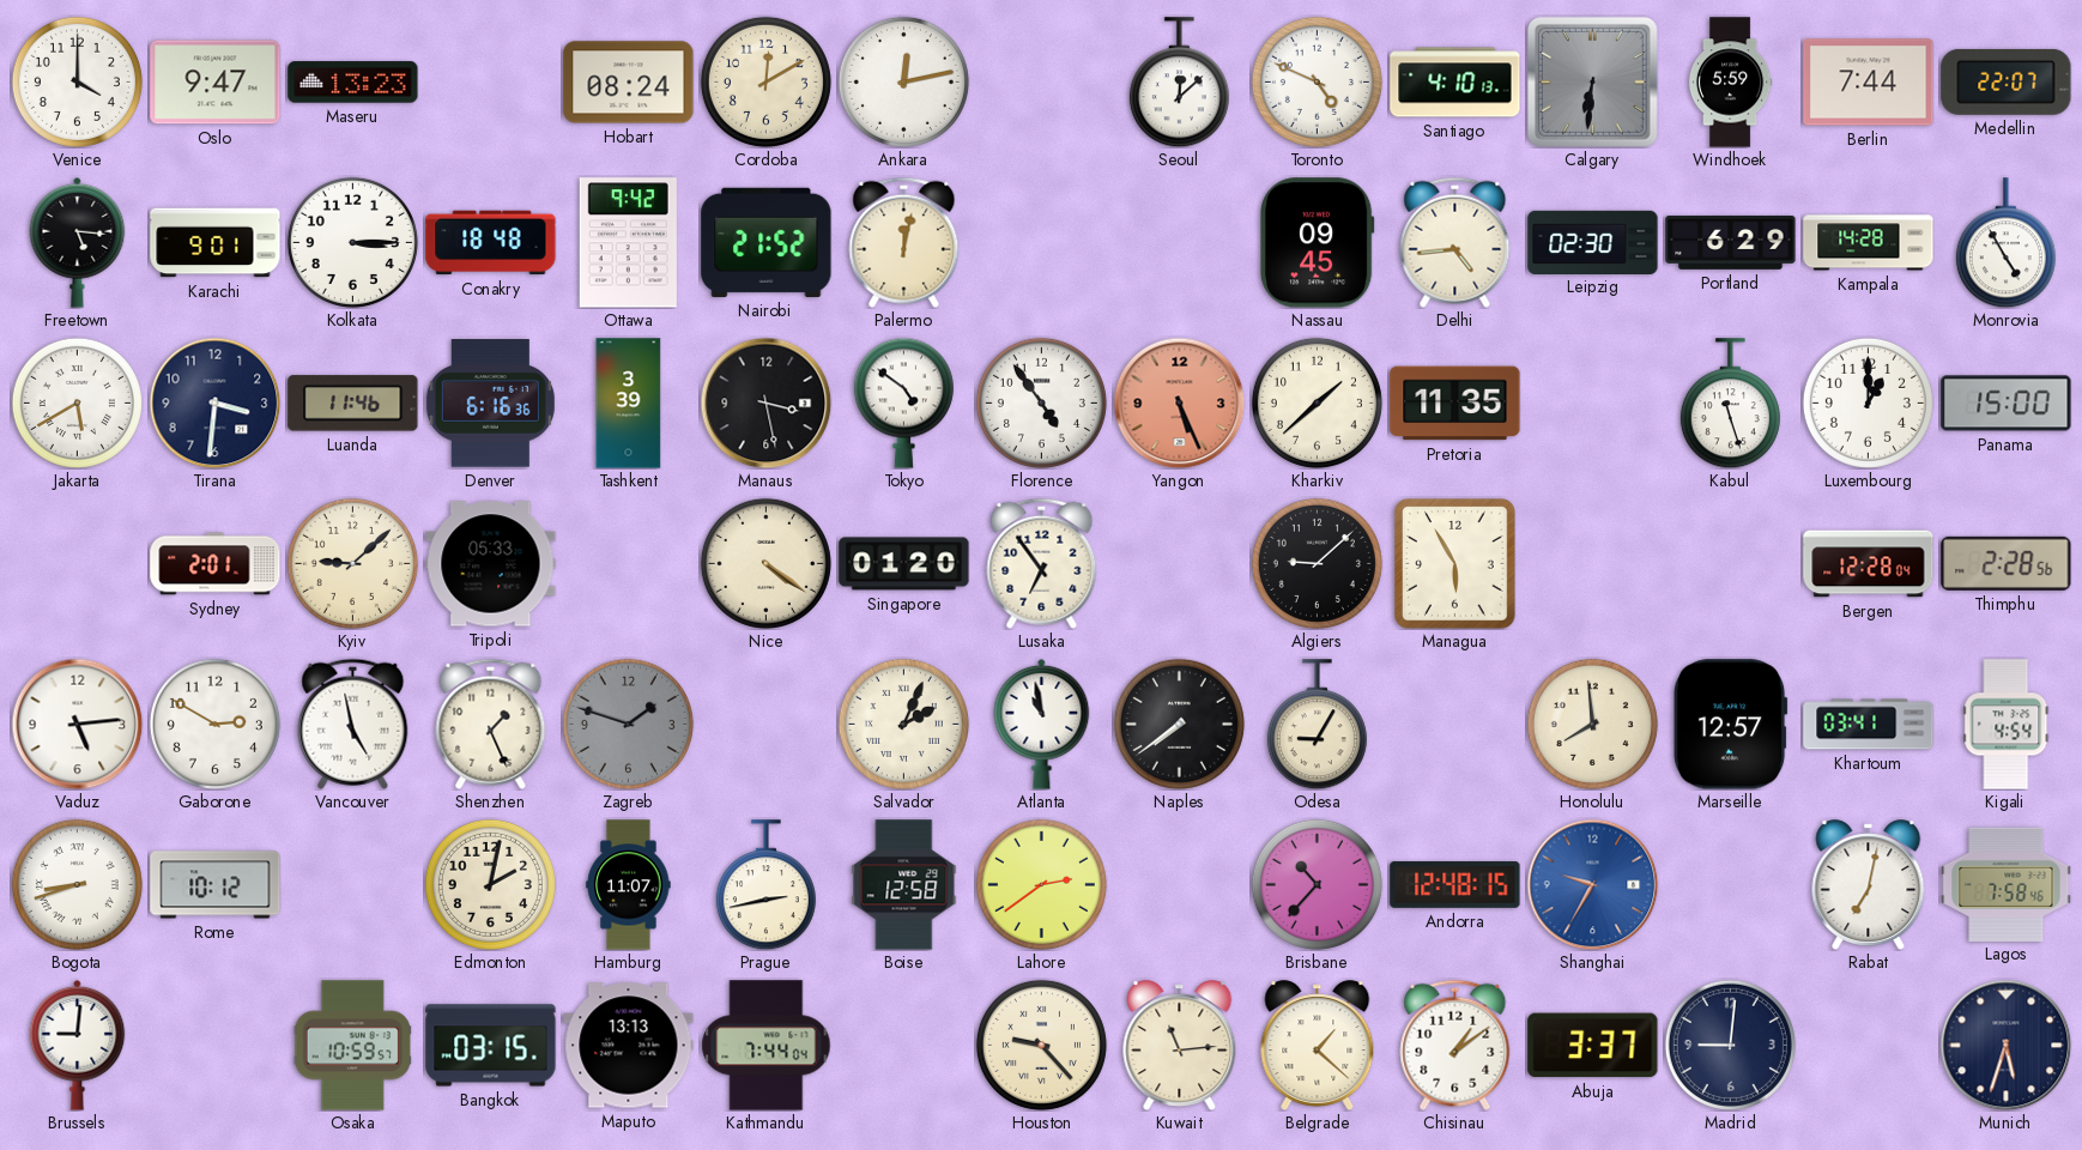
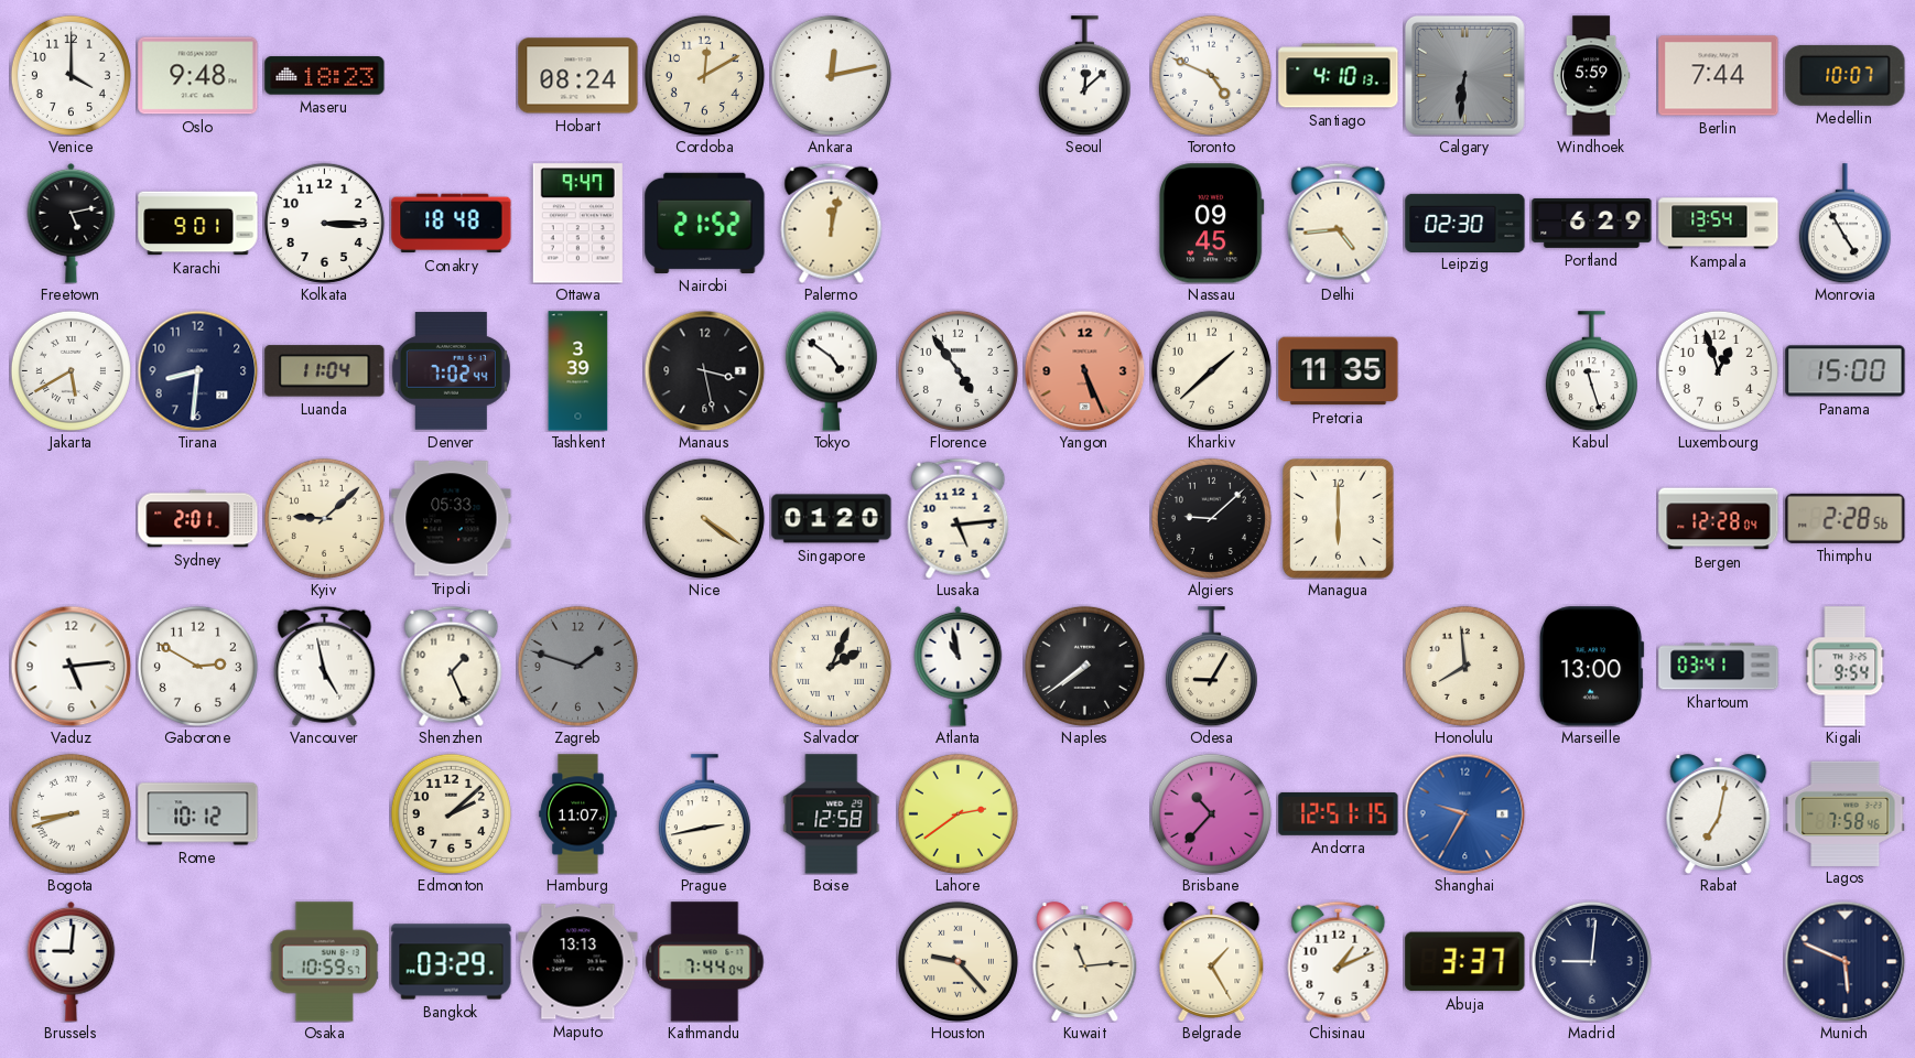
Oslo: 9:47 -> 9:48 (198, 76)
Maseru: 13:23 -> 18:23 (325, 76)
Medellin: 22:07 -> 10:07 (1846, 75)
Freetown: 5:16 -> 5:13 (72, 223)
Ottawa: 9:42 -> 9:47 (577, 224)
Kampala: 14:28 -> 13:54 (1719, 224)
Tirana: 3:31 -> 8:31 (197, 370)
Luanda: 11:46 -> 11:04 (325, 371)
Denver: 6:16 -> 7:02 (451, 371)
Luxembourg: 1:00 -> 12:57 (1718, 370)
Lusaka: 6:54 -> 5:14 (959, 518)
Managua: 5:55 -> 6:00 (1339, 519)
Marseille: 12:57 -> 13:00 (1591, 667)
Kigali: 4:54 -> 9:54 (1846, 667)
Edmonton: 2:02 -> 2:08 (451, 813)
Andorra: 12:48 -> 12:51 (1339, 813)
Bangkok: 03:15 -> 03:29 (452, 962)
Belgrade: 1:22 -> 1:25 (1212, 961)
Chisinau: 1:09 -> 1:11 (1339, 961)
Munich: 5:33 -> 5:49 (1844, 961)
